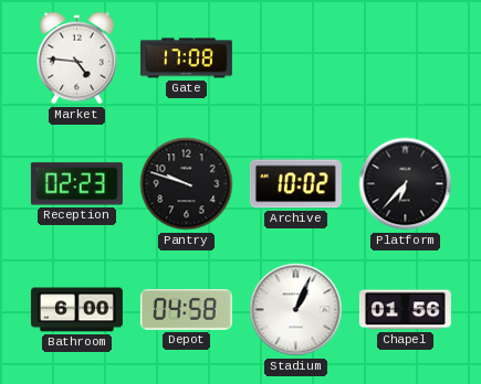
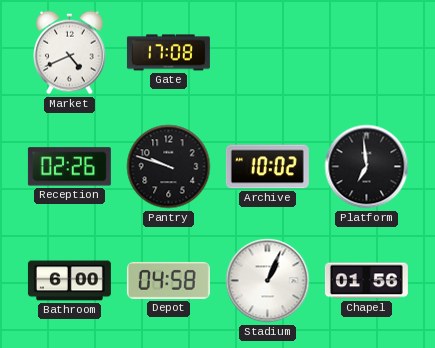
Market: 4:46 -> 4:41 (70, 53)
Reception: 02:23 -> 02:26 (69, 167)
Platform: 6:37 -> 6:59 (367, 167)
